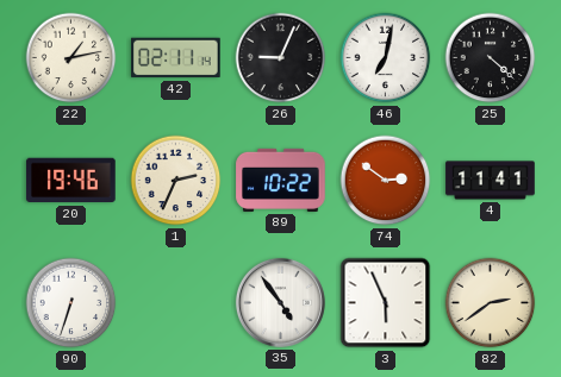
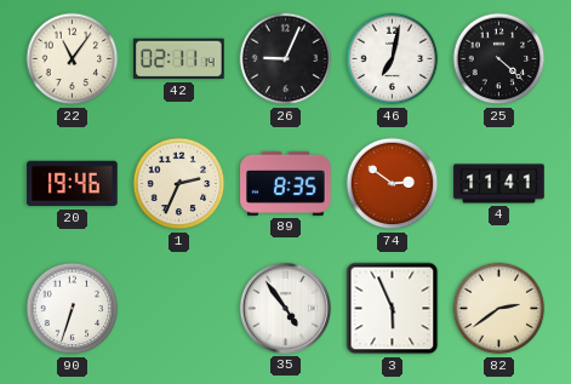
22: 1:13 -> 11:06 (73, 59)
89: 10:22 -> 8:35 (286, 183)
